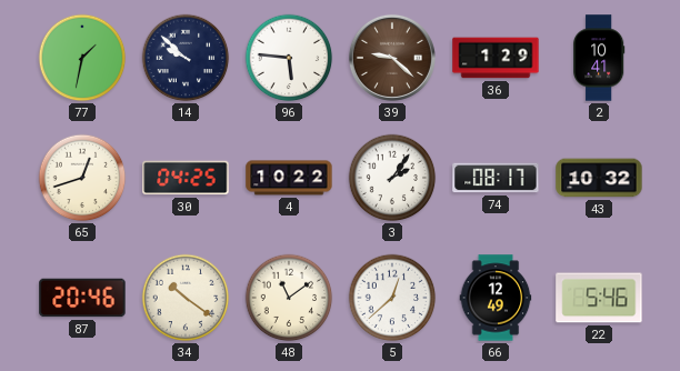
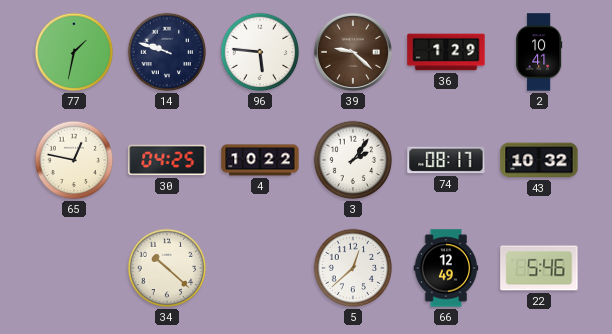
14: 9:52 -> 9:48 (167, 52)
65: 12:42 -> 12:47 (74, 160)
87: 20:46 -> none (82, 298)
34: 10:21 -> 10:22 (167, 268)
48: 11:09 -> none (289, 298)
